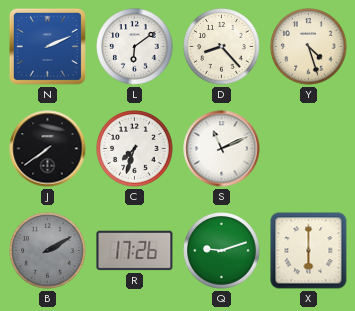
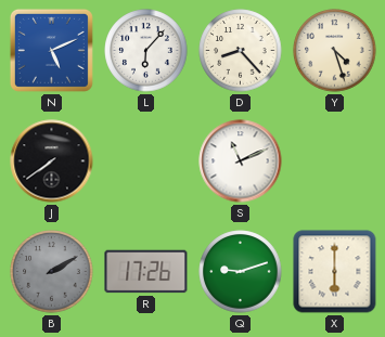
N: 2:11 -> 5:11 (51, 50)
L: 6:09 -> 6:07 (146, 51)
C: 7:33 -> none (135, 149)
